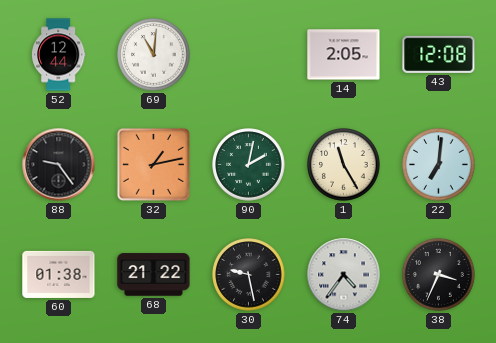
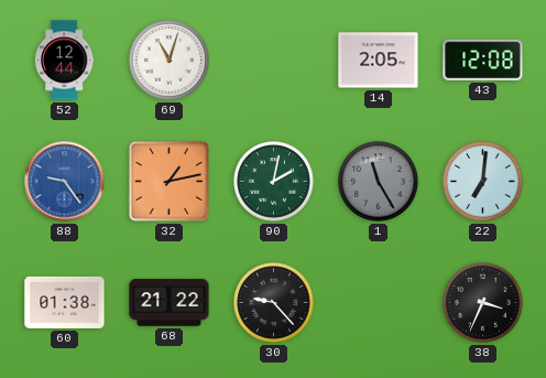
69: 11:01 -> 11:03 (170, 61)
88 dial: black -> blue (65, 182)
1 dial: cream -> grey (379, 182)
30: 9:28 -> 9:23 (274, 303)
74: 4:36 -> none (344, 275)
